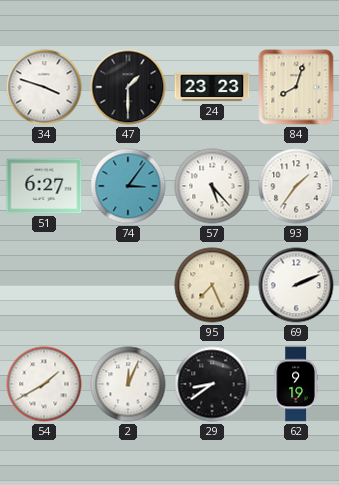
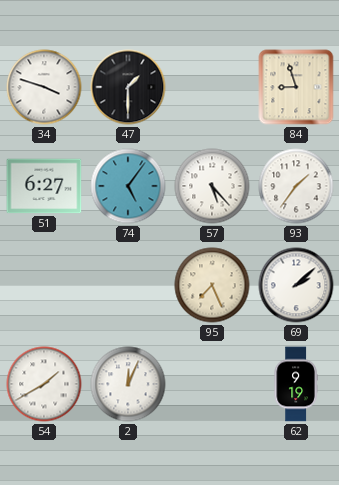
24: 23:23 -> none (212, 87)
84: 8:03 -> 8:57 (296, 87)
74: 3:06 -> 5:06 (128, 186)
69: 2:11 -> 2:08 (296, 285)
29: 8:39 -> none (212, 384)
